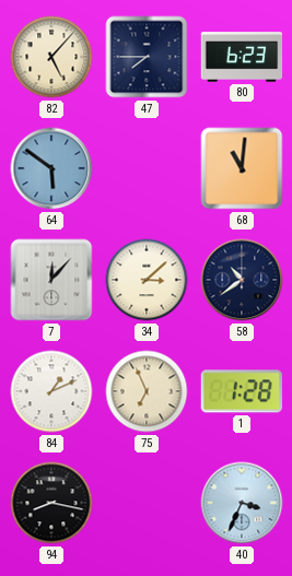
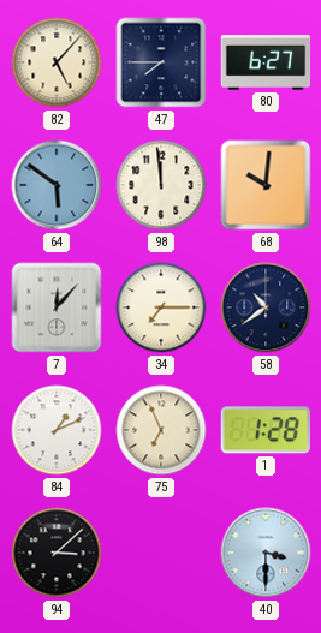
80: 6:23 -> 6:27 (266, 62)
98: none -> 11:59 (161, 185)
68: 11:01 -> 10:01 (266, 185)
34: 3:08 -> 7:15 (161, 307)
94: 8:17 -> 3:08 (57, 553)
40: 3:34 -> 3:30 (266, 553)
